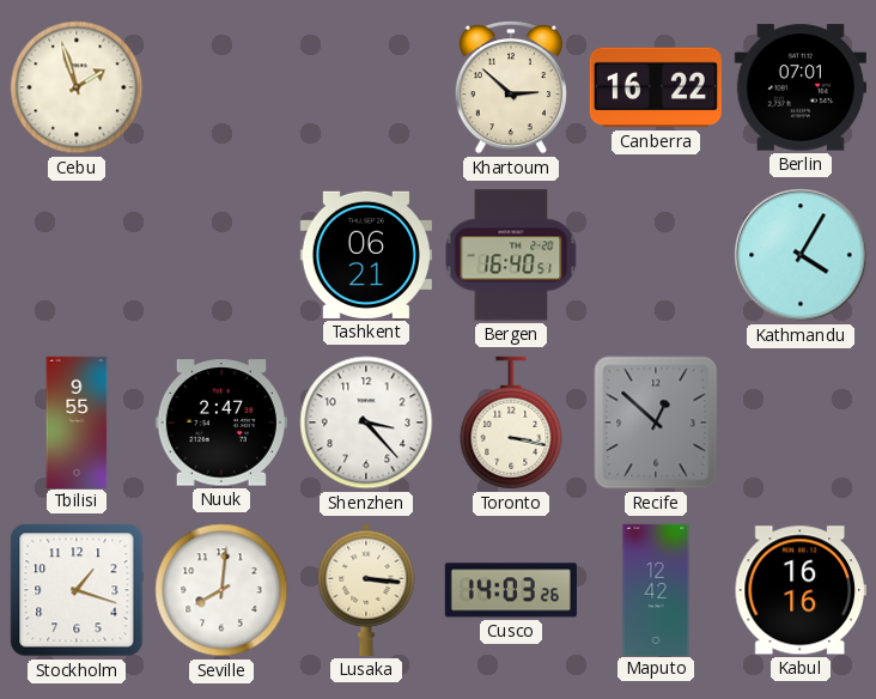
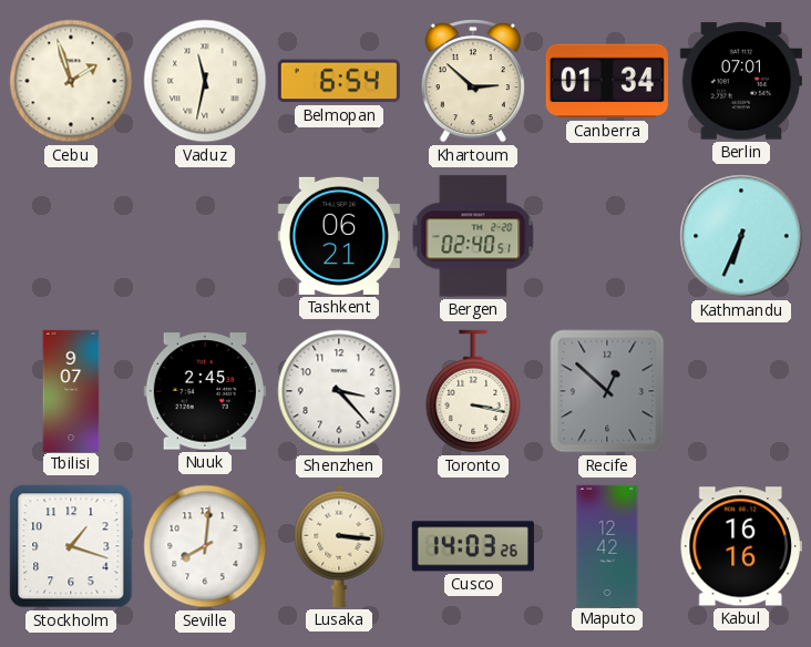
Vaduz: none -> 11:32 (205, 81)
Belmopan: none -> 6:54 (339, 81)
Canberra: 16:22 -> 01:34 (607, 81)
Bergen: 16:40 -> 02:40 (473, 236)
Kathmandu: 4:05 -> 6:34 (741, 236)
Tbilisi: 9:55 -> 9:07 (71, 390)
Nuuk: 2:47 -> 2:45 (205, 391)
